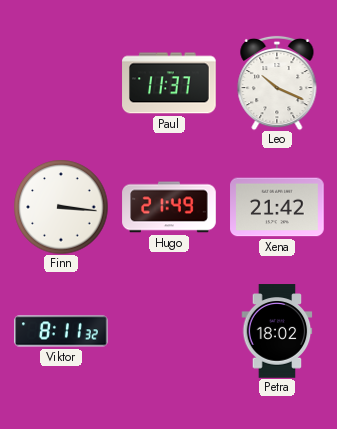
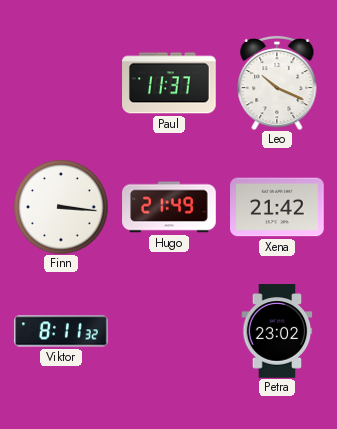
Petra: 18:02 -> 23:02 (277, 331)
